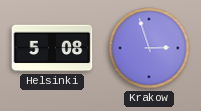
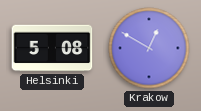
Krakow: 2:57 -> 12:50 (149, 48)
